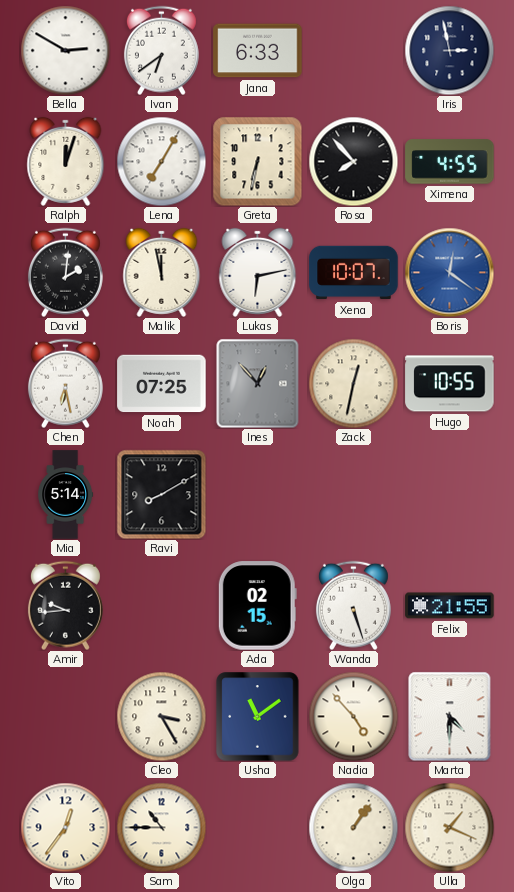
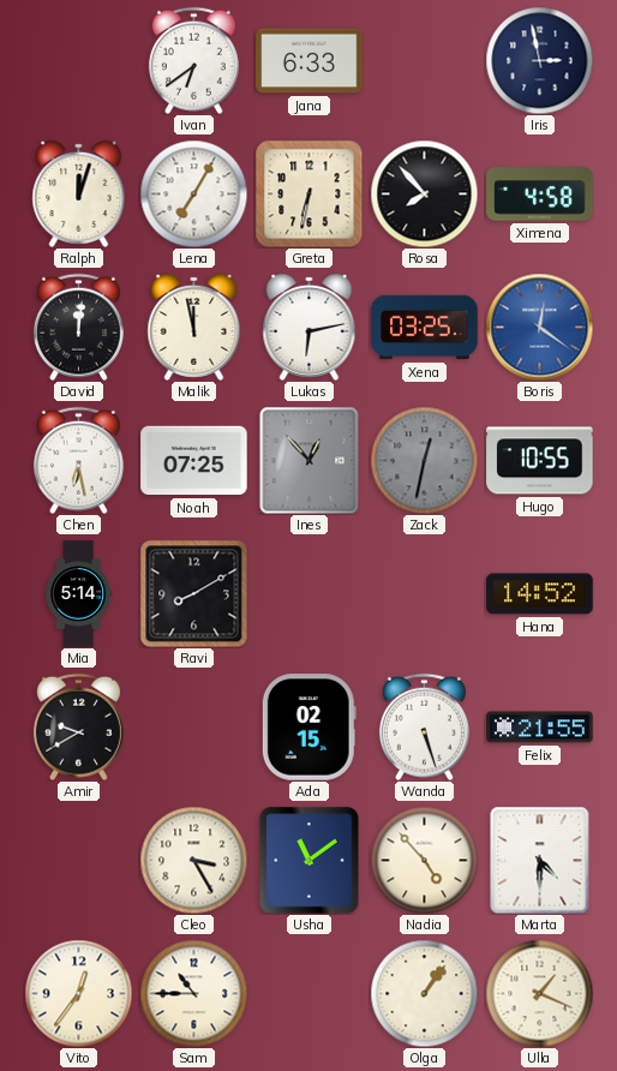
Bella: 2:50 -> none (65, 50)
Ximena: 4:55 -> 4:58 (540, 195)
David: 2:01 -> 12:01 (78, 327)
Xena: 10:07 -> 03:25 (425, 328)
Zack dial: cream -> grey (424, 460)
Hana: none -> 14:52 (540, 594)
Amir: 9:44 -> 9:40 (78, 726)
